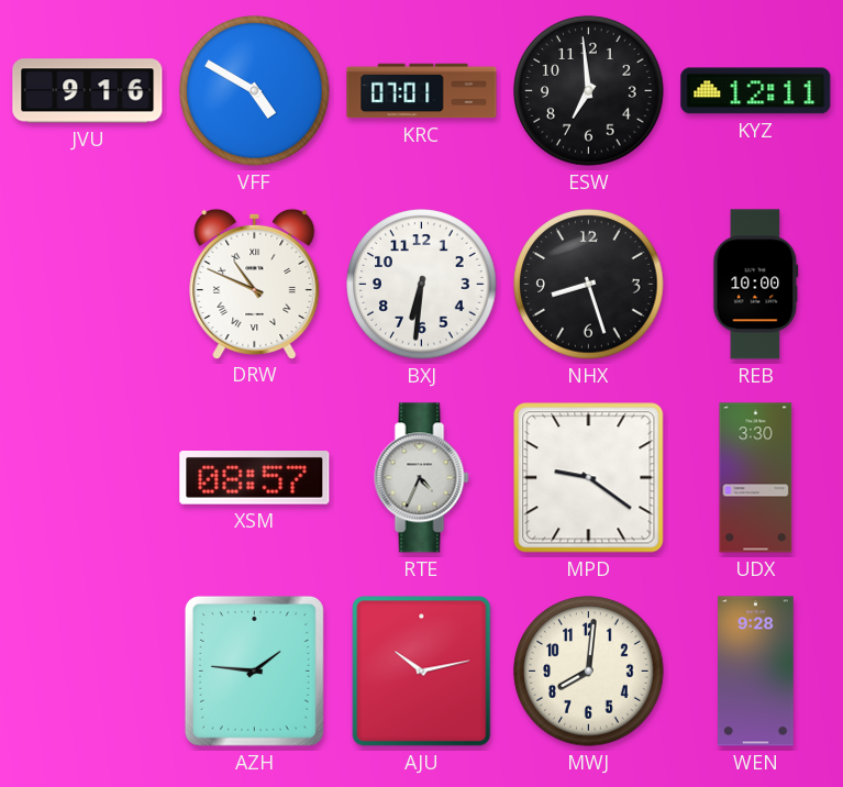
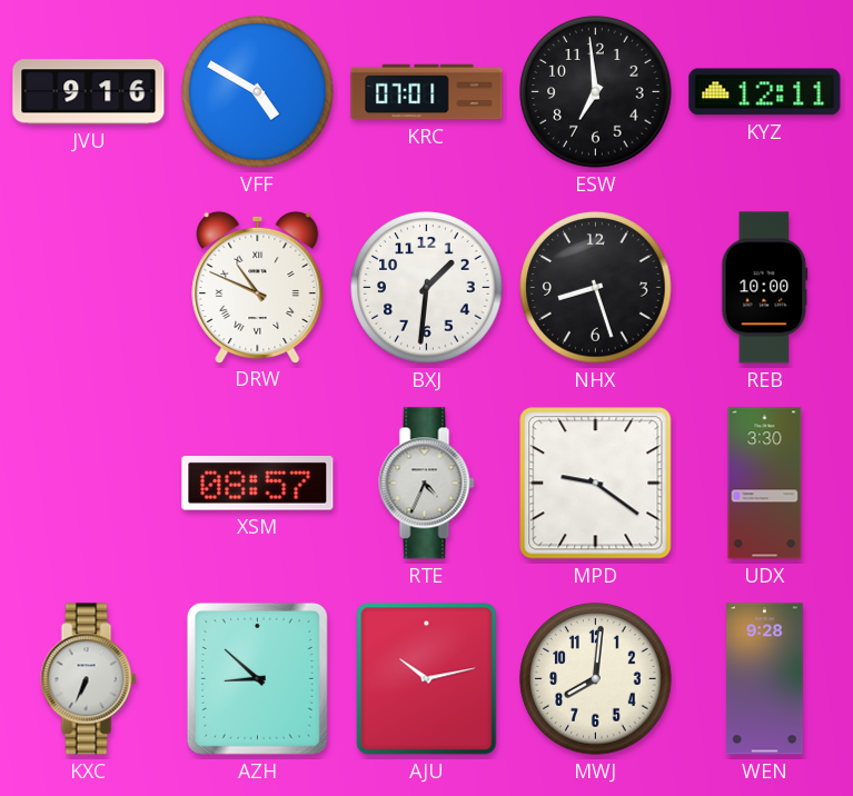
BXJ: 6:31 -> 1:31 (427, 288)
KXC: none -> 6:34 (89, 679)
AZH: 1:46 -> 8:52 (257, 678)
